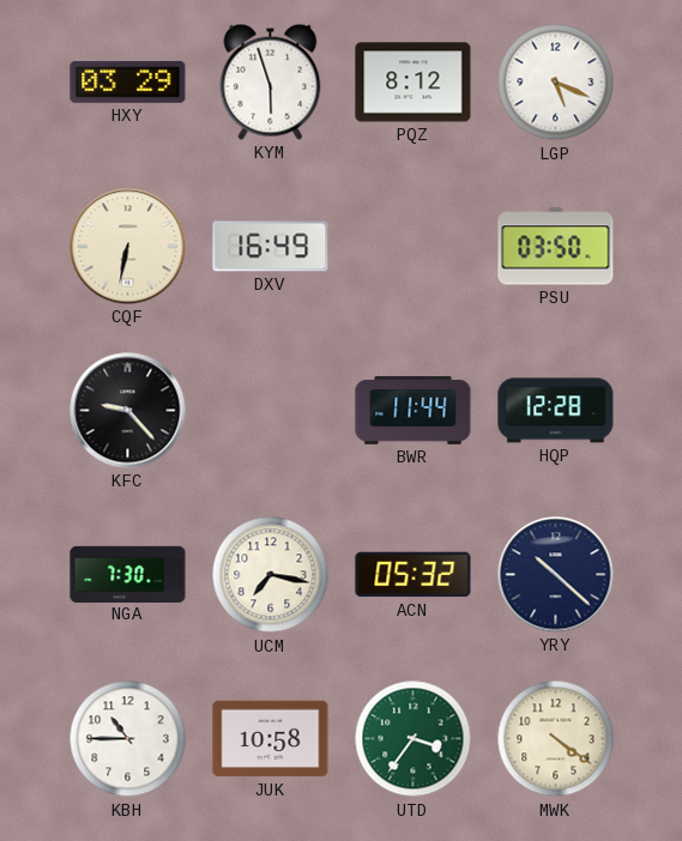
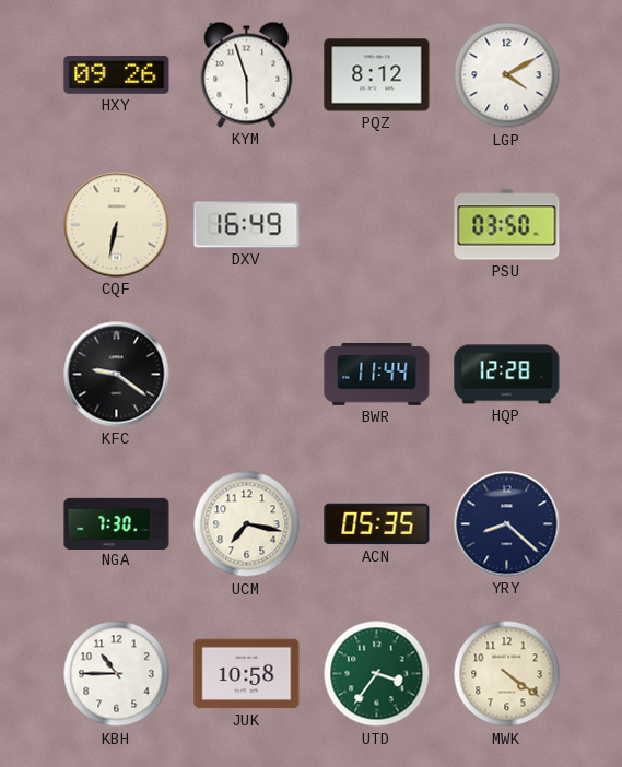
HXY: 03:29 -> 09:26 (117, 75)
LGP: 5:19 -> 4:10 (507, 75)
KFC: 9:23 -> 9:21 (117, 375)
ACN: 05:32 -> 05:35 (377, 524)
YRY: 10:22 -> 8:22 (507, 524)
